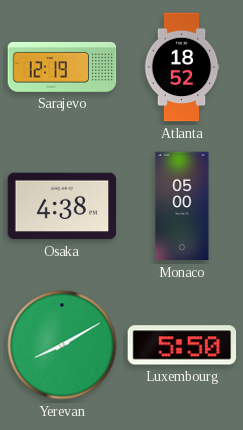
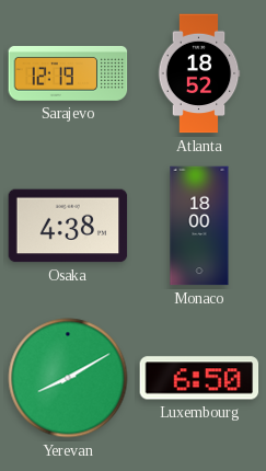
Monaco: 05:00 -> 18:00 (199, 226)
Luxembourg: 5:50 -> 6:50 (199, 378)
